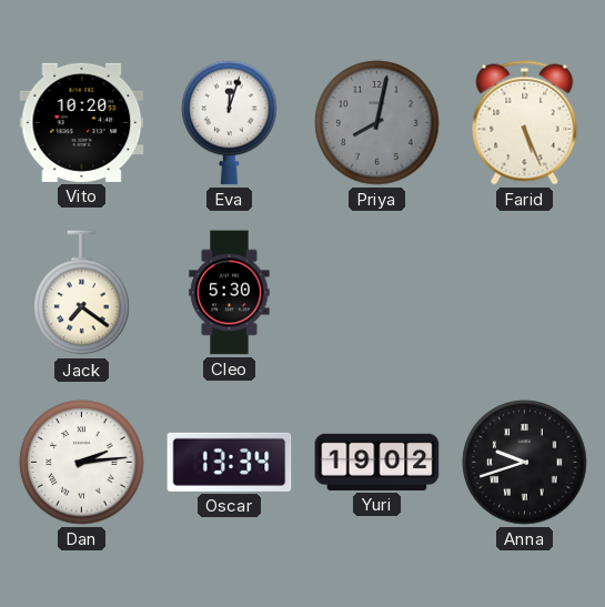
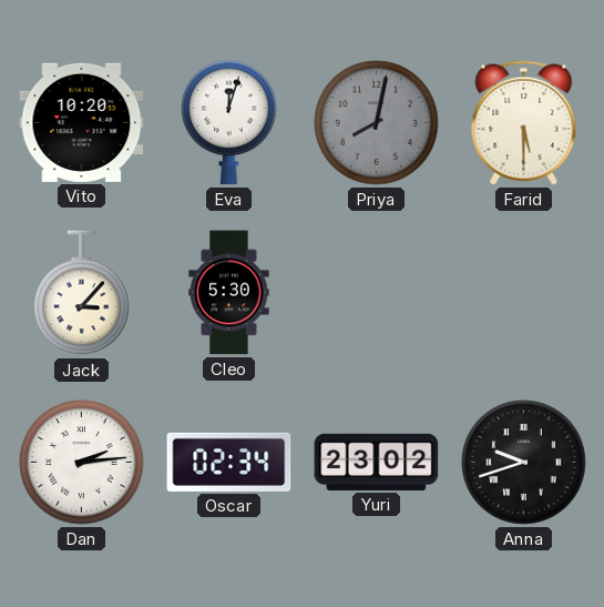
Farid: 5:26 -> 5:30 (524, 123)
Jack: 7:21 -> 3:07 (82, 293)
Oscar: 13:34 -> 02:34 (229, 462)
Yuri: 19:02 -> 23:02 (377, 462)
